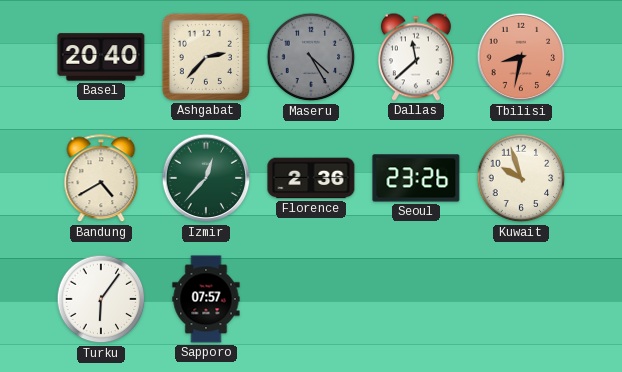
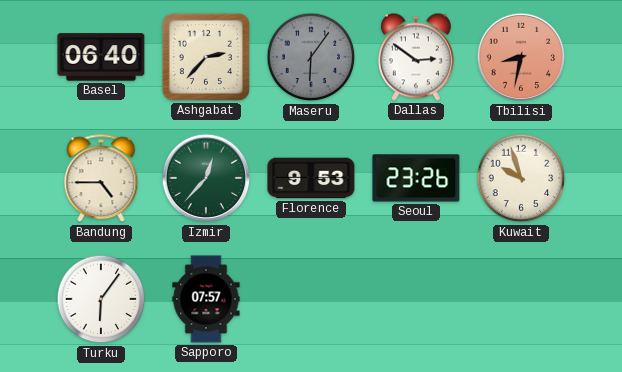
Basel: 20:40 -> 06:40 (101, 57)
Maseru: 4:25 -> 6:06 (311, 57)
Dallas: 11:38 -> 2:51 (416, 57)
Bandung: 4:40 -> 4:45 (101, 179)
Florence: 2:36 -> 9:53 (311, 178)
